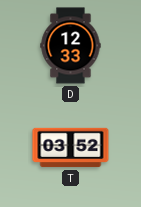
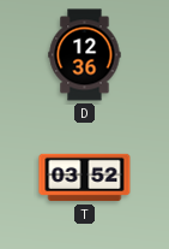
D: 12:33 -> 12:36 (85, 55)
